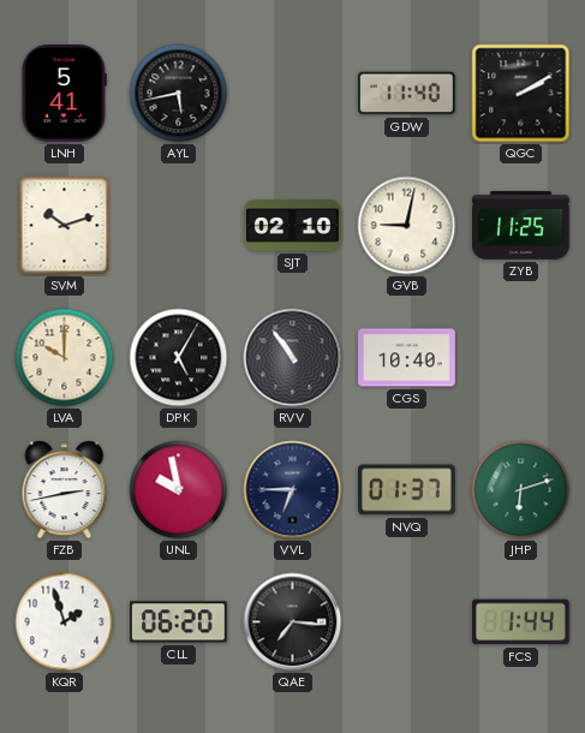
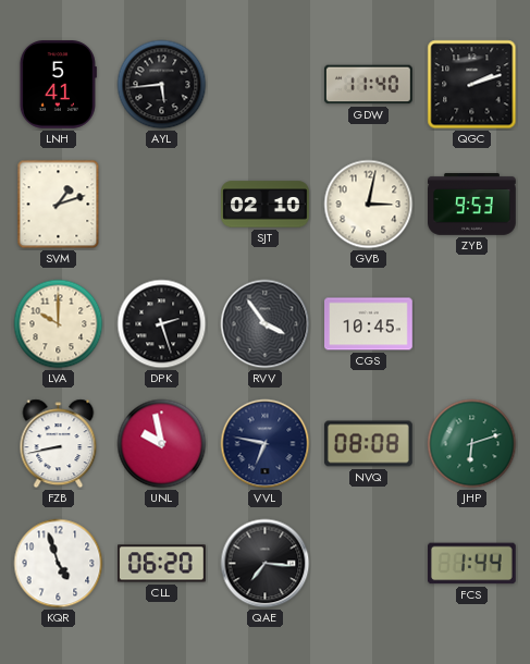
AYL: 5:43 -> 5:44 (162, 85)
QGC: 2:10 -> 2:12 (472, 85)
SVM: 10:12 -> 1:12 (59, 205)
GVB: 9:02 -> 3:02 (369, 205)
ZYB: 11:25 -> 9:53 (472, 205)
DPK: 5:05 -> 2:27 (162, 324)
RVV: 10:54 -> 3:54 (266, 324)
CGS: 10:40 -> 10:45 (369, 324)
FZB: 2:43 -> 8:43 (59, 444)
VVL: 6:45 -> 6:47 (266, 444)
NVQ: 01:37 -> 08:08 (369, 444)
KQR: 1:57 -> 4:57 (59, 564)
